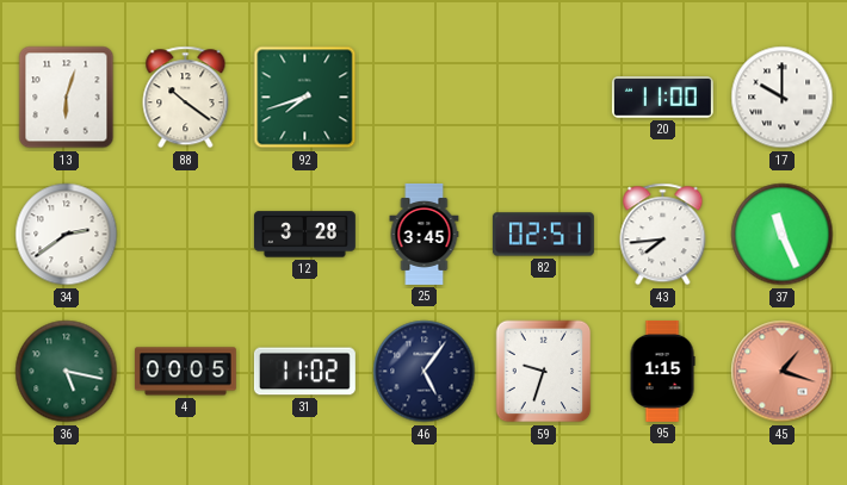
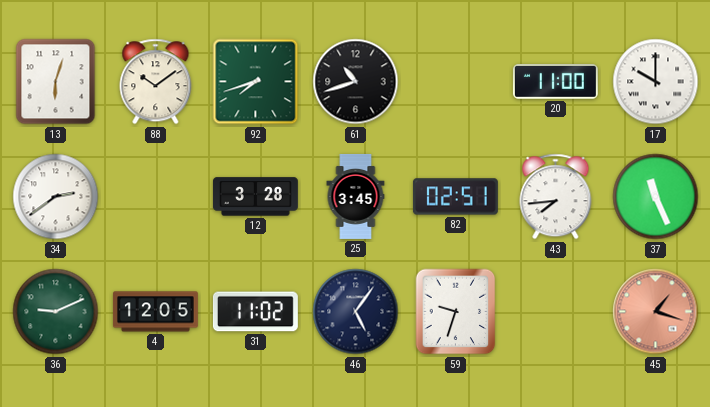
88: 10:21 -> 10:09 (156, 82)
61: none -> 10:42 (356, 82)
36: 5:17 -> 9:11 (56, 312)
4: 00:05 -> 12:05 (155, 312)
95: 1:15 -> none (662, 371)
